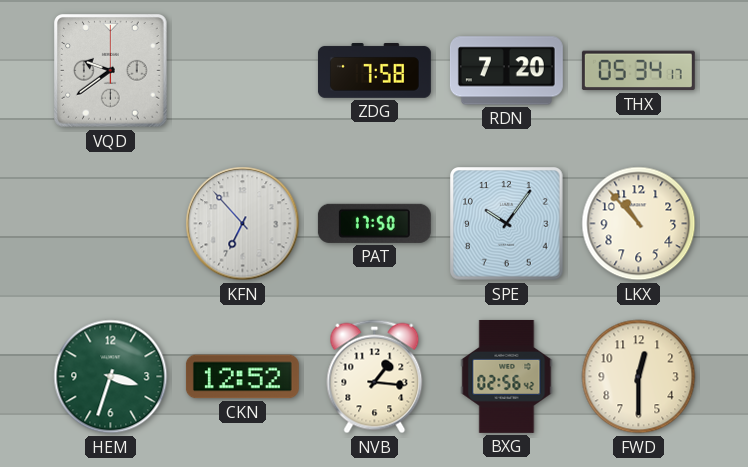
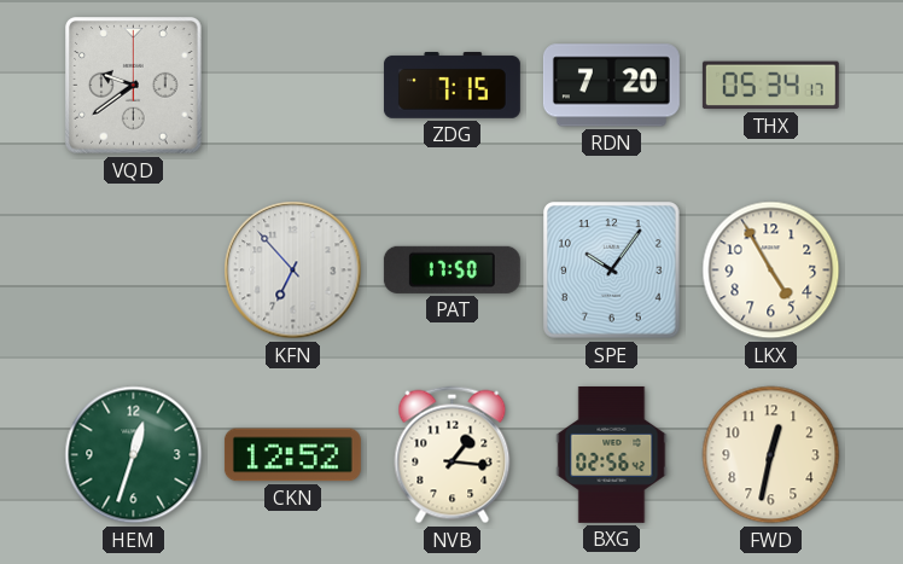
ZDG: 7:58 -> 7:15 (451, 86)
LKX: 10:53 -> 4:55 (771, 271)
HEM: 3:33 -> 12:33 (134, 455)
FWD: 12:30 -> 12:32 (771, 455)
